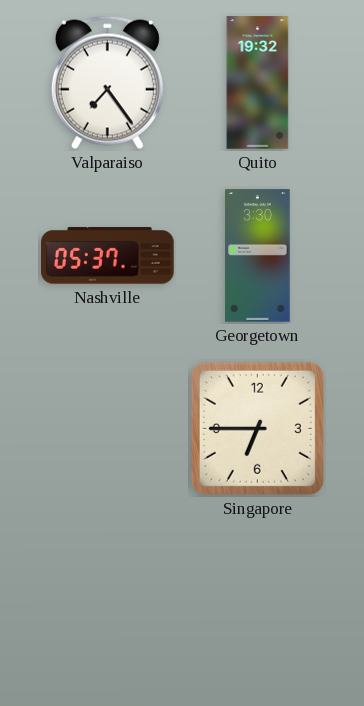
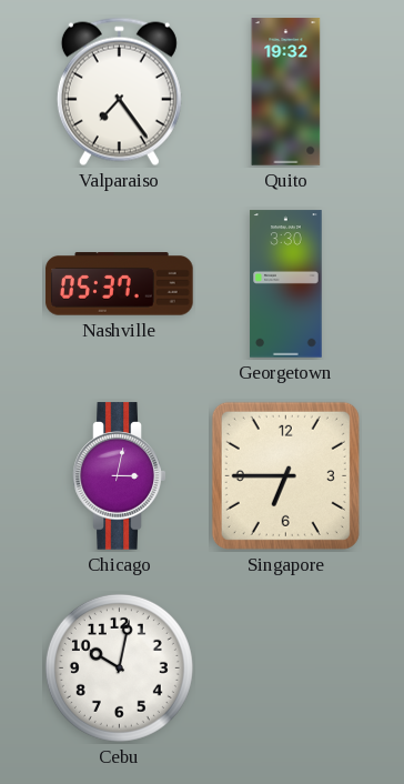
Chicago: none -> 3:02 (120, 476)
Cebu: none -> 10:02 (119, 667)
